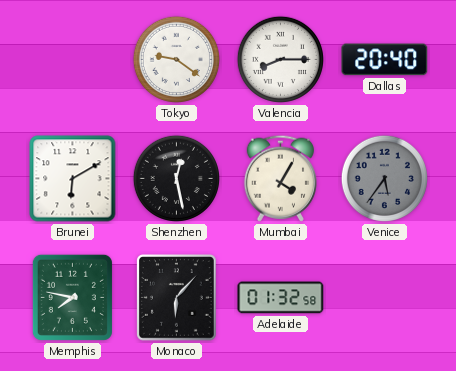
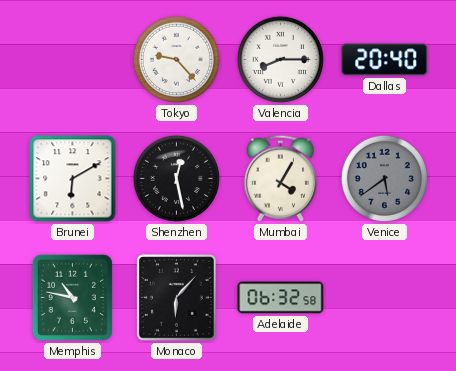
Tokyo: 9:21 -> 9:23 (176, 59)
Venice: 5:36 -> 5:39 (384, 178)
Memphis: 7:47 -> 10:47 (72, 297)
Adelaide: 01:32 -> 06:32 (281, 298)
